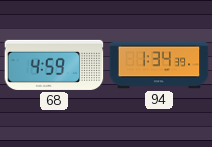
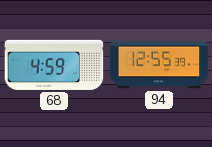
94: 1:34 -> 12:55 (159, 65)
